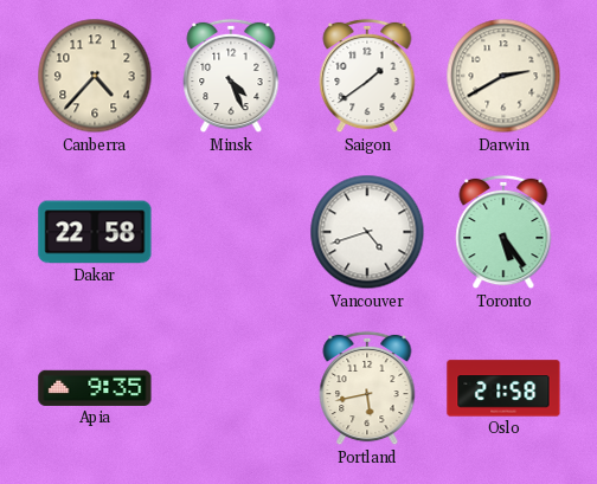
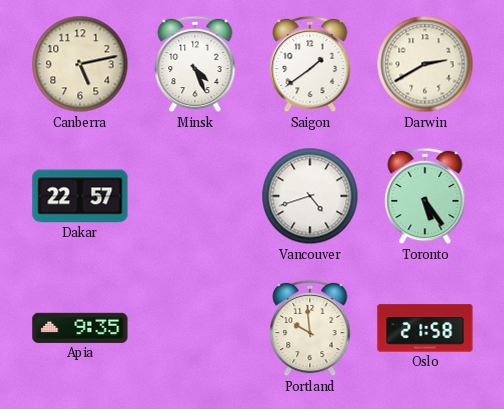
Canberra: 4:37 -> 5:13 (80, 64)
Dakar: 22:58 -> 22:57 (80, 196)
Portland: 5:43 -> 9:59 (310, 328)
